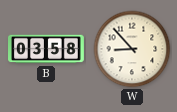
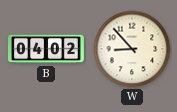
B: 03:58 -> 04:02 (47, 49)
